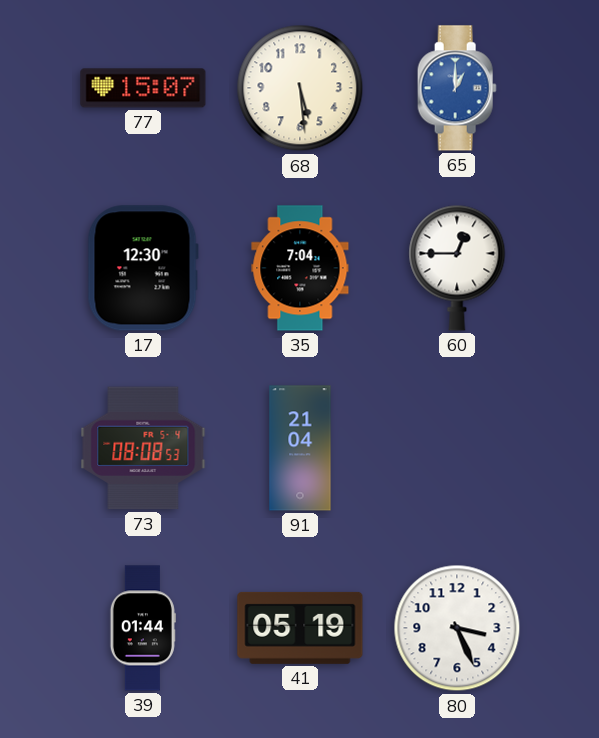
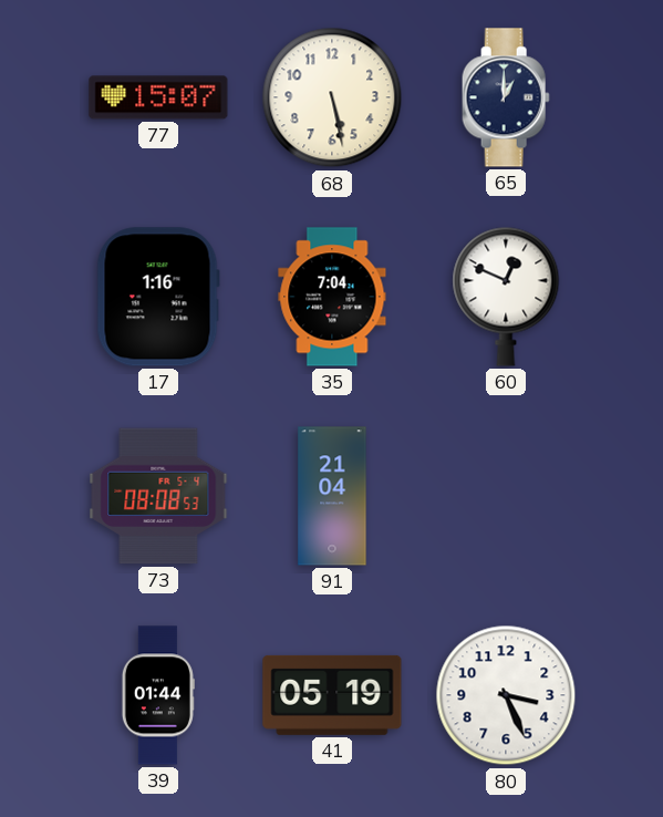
68: 5:29 -> 5:28 (332, 97)
65 dial: blue -> navy (506, 97)
17: 12:30 -> 1:16 (158, 297)
60: 12:45 -> 12:49 (506, 297)
